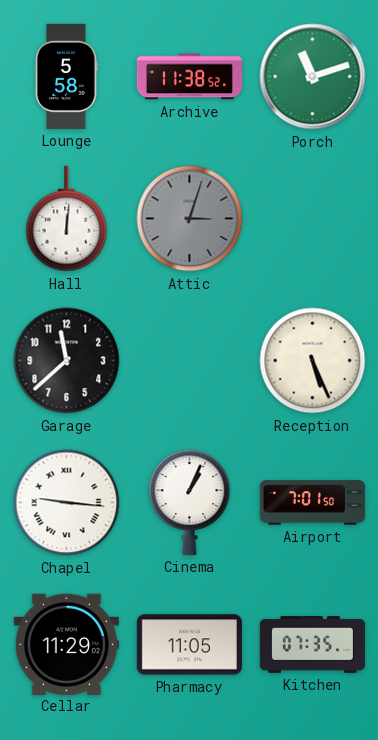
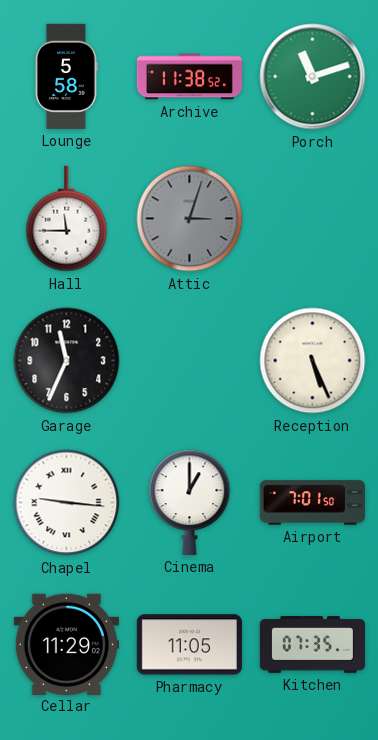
Hall: 12:01 -> 11:45 (67, 219)
Garage: 11:38 -> 11:34 (67, 361)
Cinema: 1:04 -> 1:00 (190, 502)
